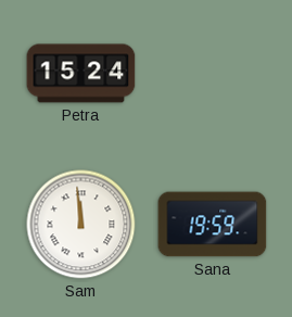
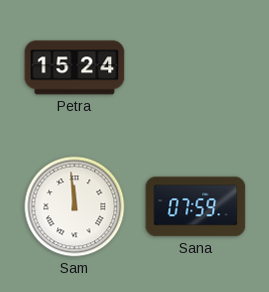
Sana: 19:59 -> 07:59 (196, 207)
